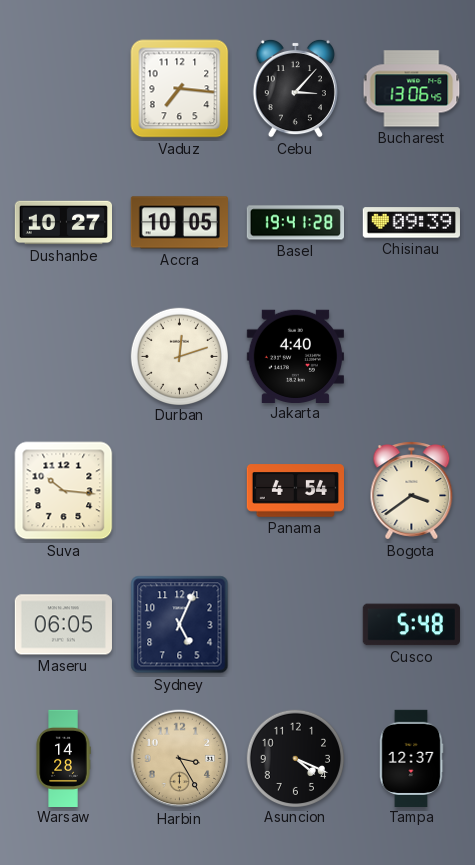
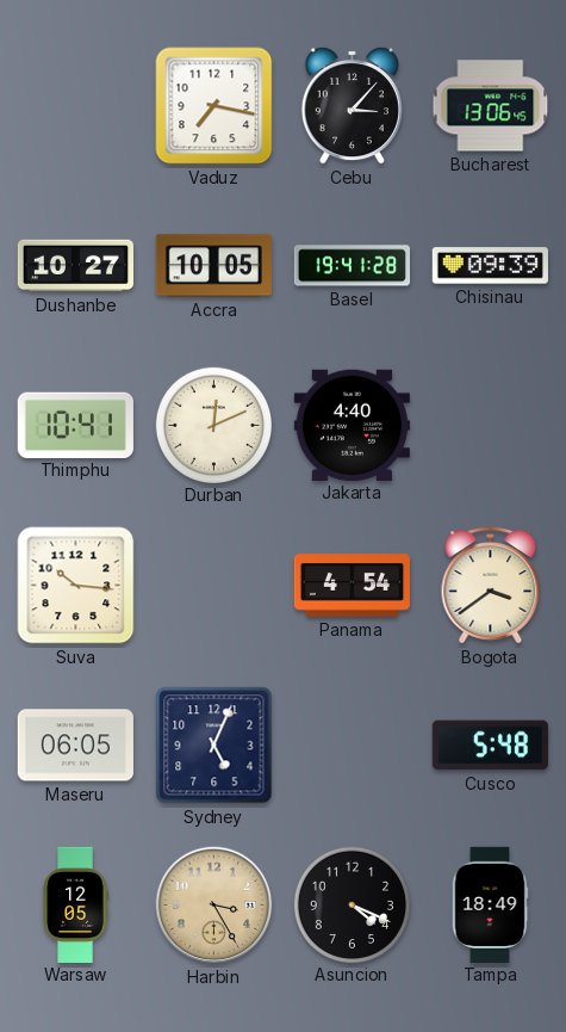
Vaduz: 7:16 -> 7:17 (214, 106)
Thimphu: none -> 10:41 (75, 425)
Durban: 12:12 -> 12:11 (213, 425)
Warsaw: 14:28 -> 12:05 (75, 904)
Tampa: 12:37 -> 18:49 (490, 904)
